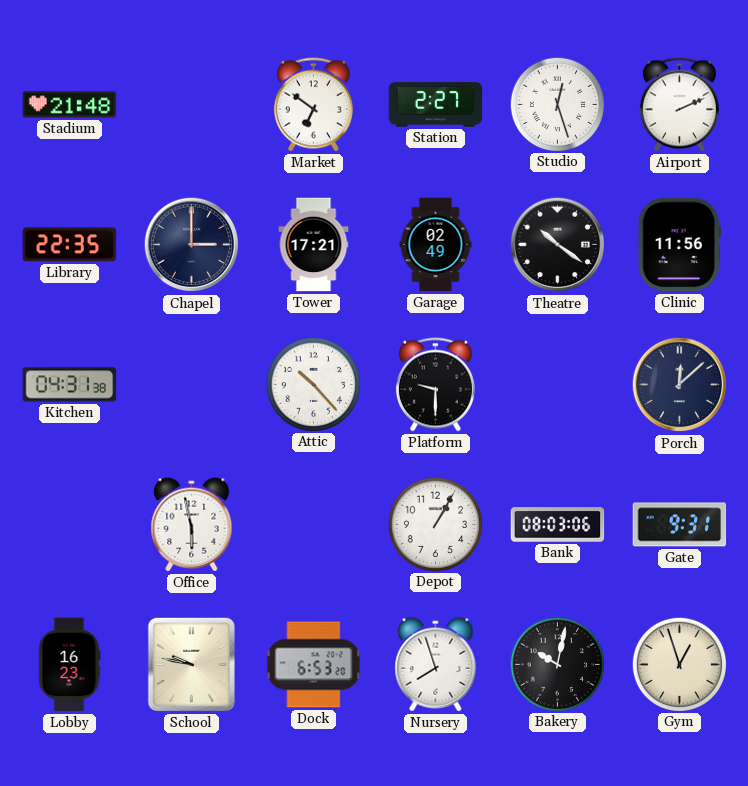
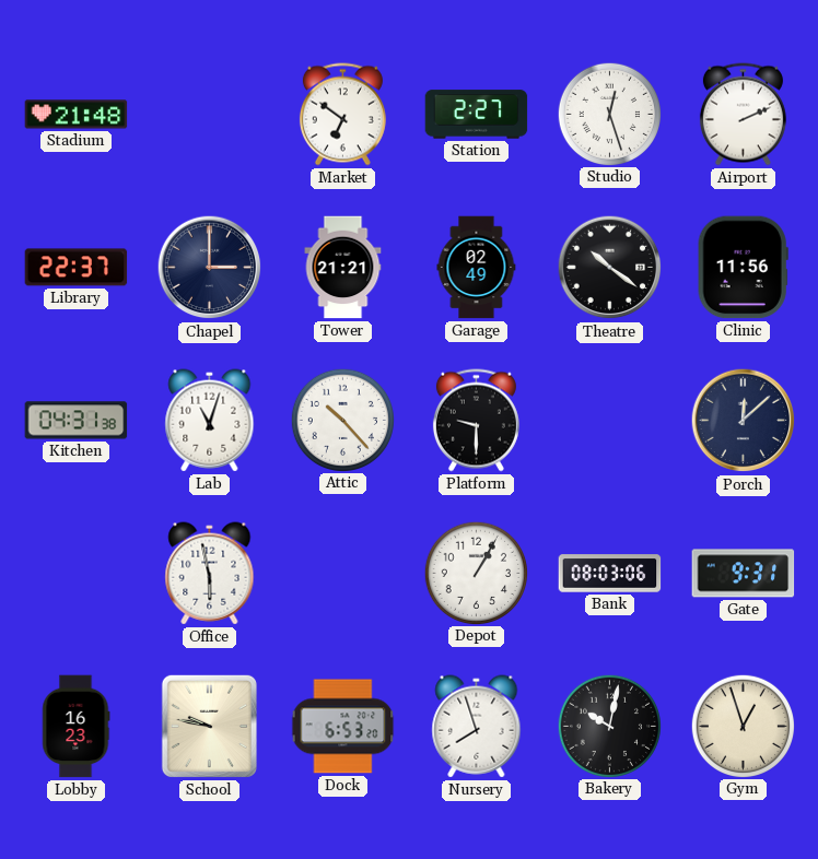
Library: 22:35 -> 22:37 (77, 268)
Tower: 17:21 -> 21:21 (343, 268)
Lab: none -> 11:03 (210, 421)
